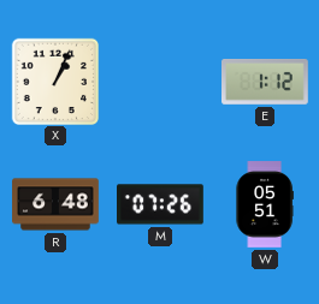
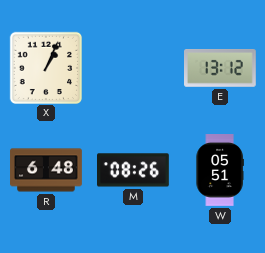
E: 1:12 -> 13:12 (221, 69)
M: 07:26 -> 08:26 (134, 170)
